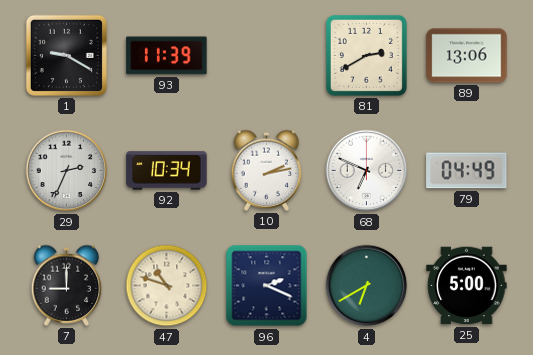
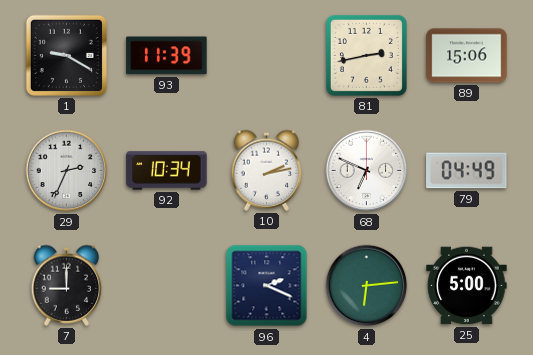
81: 2:40 -> 2:43 (366, 55)
89: 13:06 -> 15:06 (467, 56)
47: 10:48 -> none (167, 286)
4: 6:40 -> 6:14 (367, 286)
